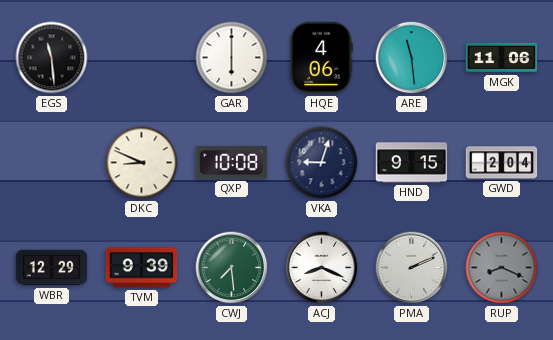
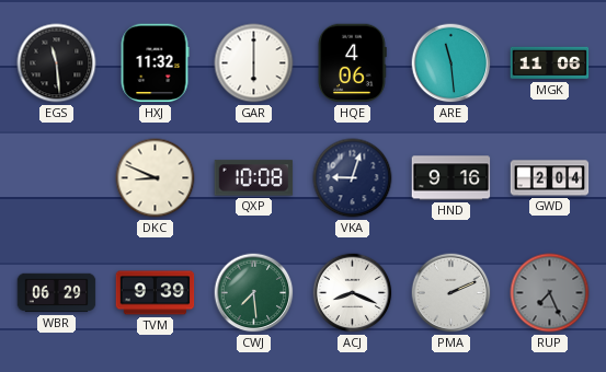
HXJ: none -> 11:32 (155, 63)
HND: 9:15 -> 9:16 (451, 178)
WBR: 12:29 -> 06:29 (57, 293)
RUP: 8:19 -> 7:26 (550, 293)
